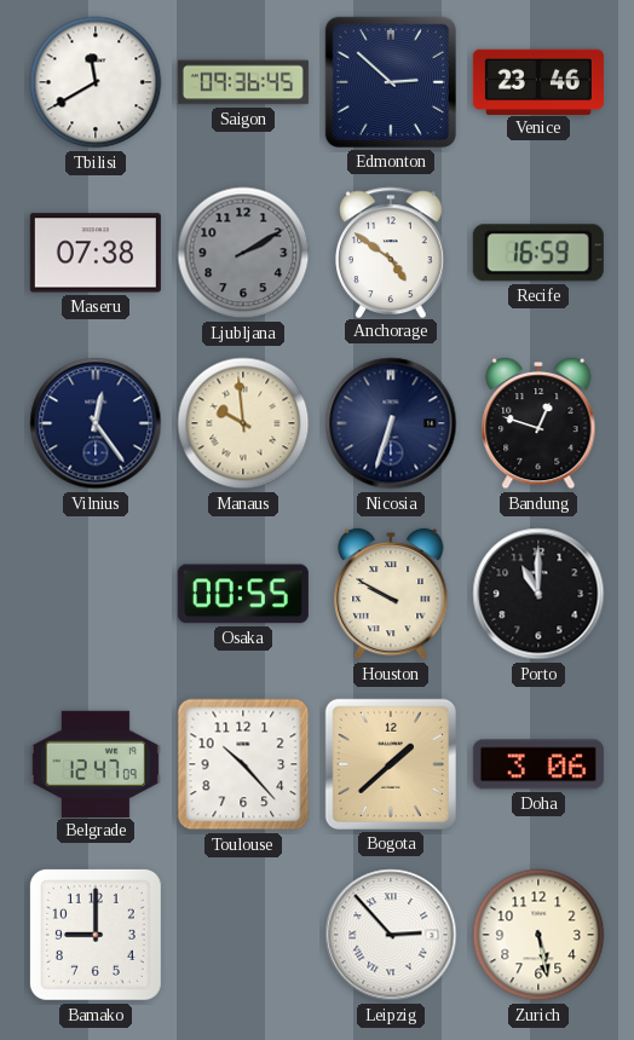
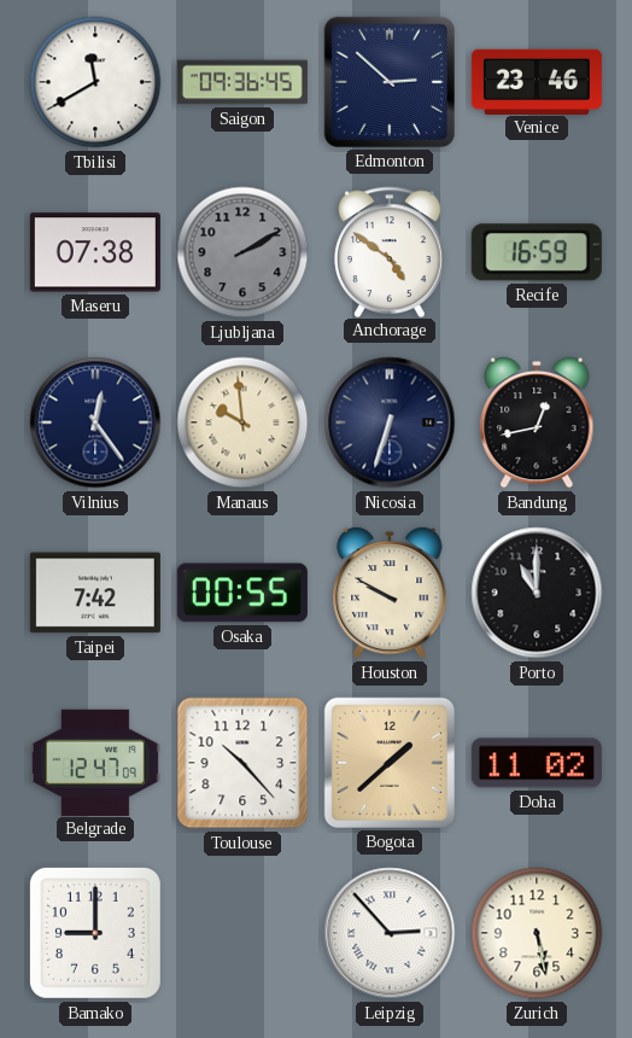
Bandung: 12:48 -> 12:43 (537, 422)
Taipei: none -> 7:42 (95, 593)
Doha: 3:06 -> 11:02 (537, 763)
